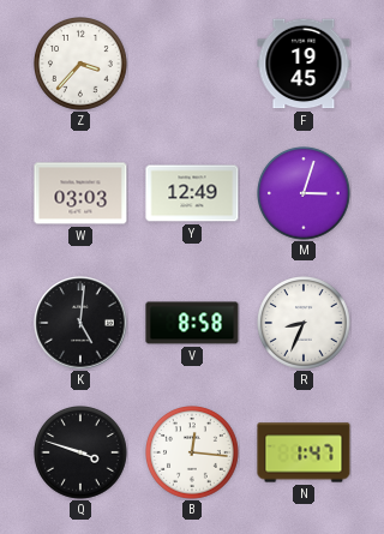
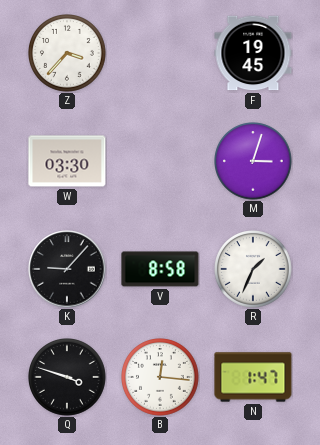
W: 03:03 -> 03:30 (67, 161)
Y: 12:49 -> none (192, 193)
K: 5:01 -> 9:07 (67, 269)
R: 8:34 -> 1:34 (254, 270)
